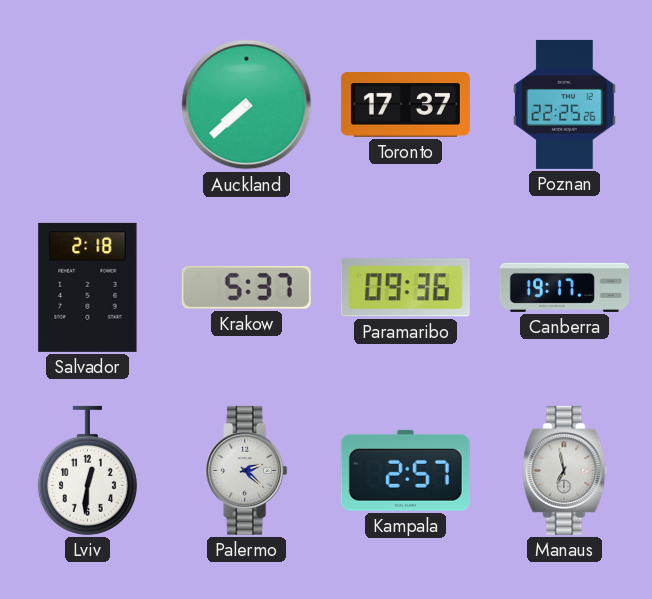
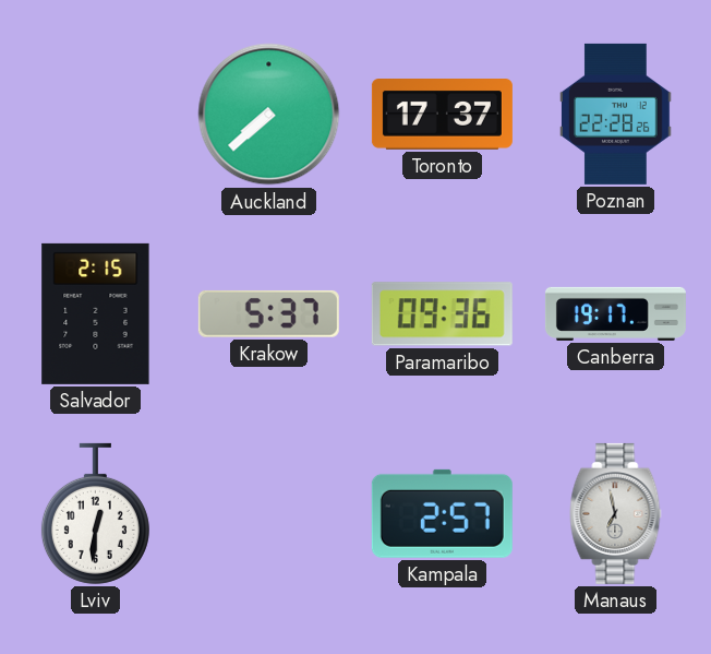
Poznan: 22:25 -> 22:28 (616, 114)
Salvador: 2:18 -> 2:15 (96, 313)
Palermo: 2:22 -> none (247, 470)
